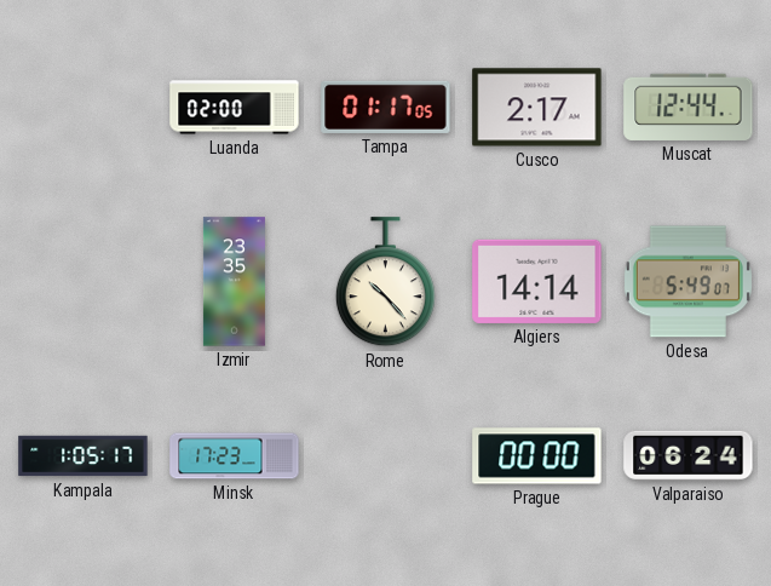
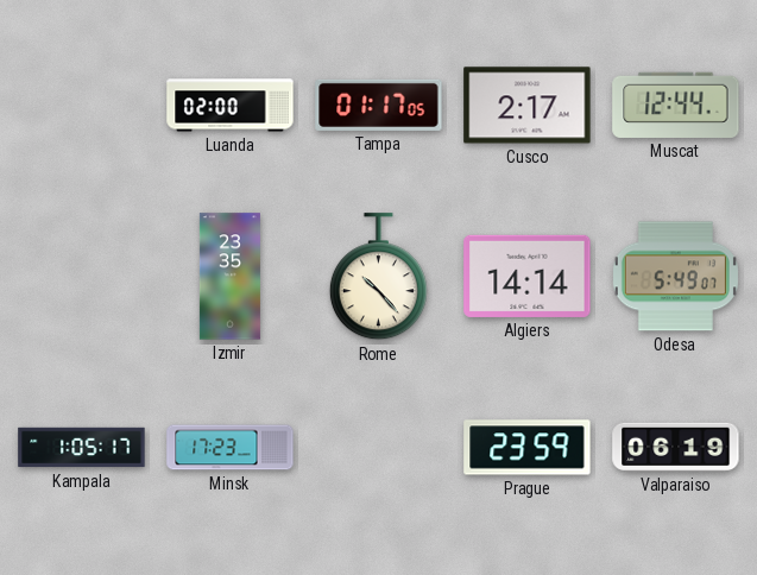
Prague: 00:00 -> 23:59 (528, 448)
Valparaiso: 06:24 -> 06:19 (676, 447)
